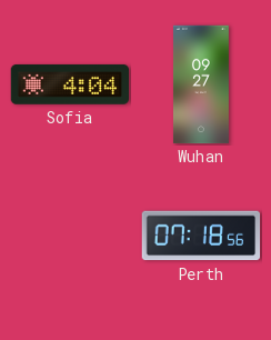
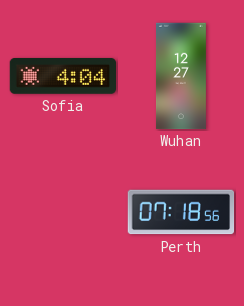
Wuhan: 09:27 -> 12:27 (181, 76)
